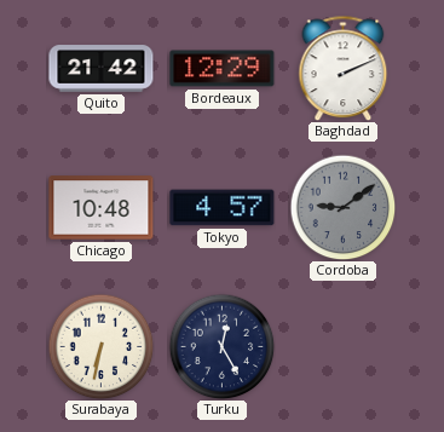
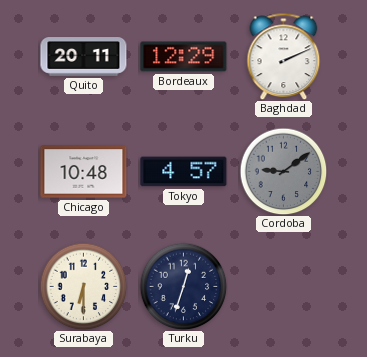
Quito: 21:42 -> 20:11 (84, 57)
Surabaya: 6:32 -> 6:30 (83, 286)
Turku: 12:25 -> 12:33 (183, 286)
